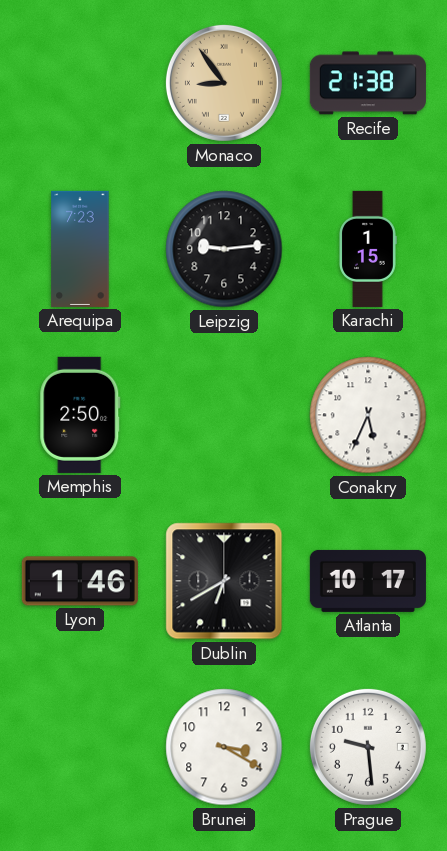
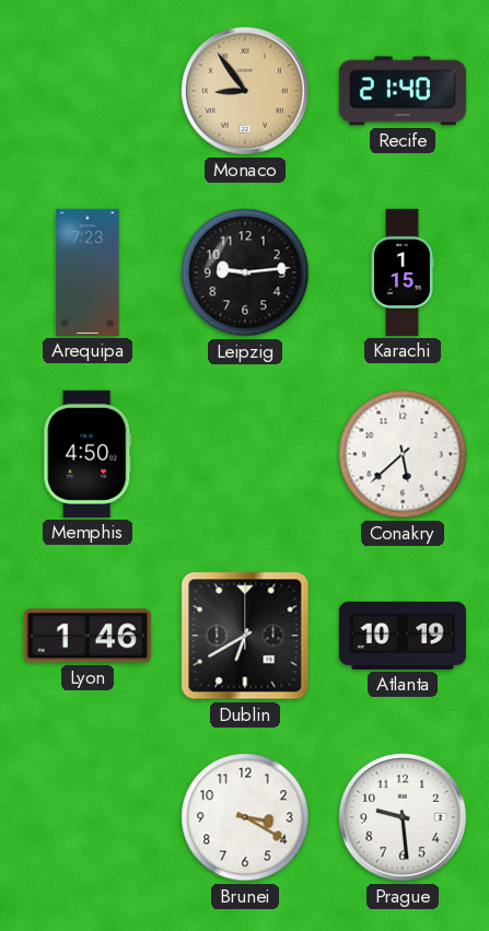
Recife: 21:38 -> 21:40 (403, 91)
Memphis: 2:50 -> 4:50 (88, 454)
Conakry: 5:34 -> 5:38 (403, 454)
Atlanta: 10:17 -> 10:19 (403, 636)
